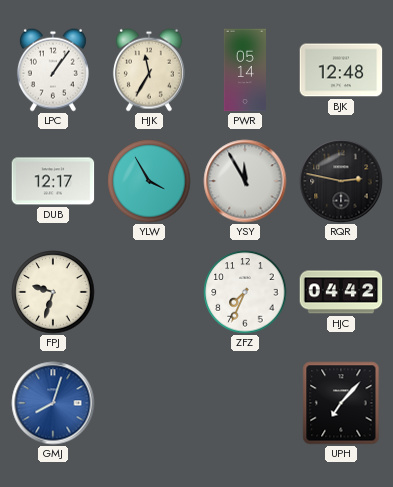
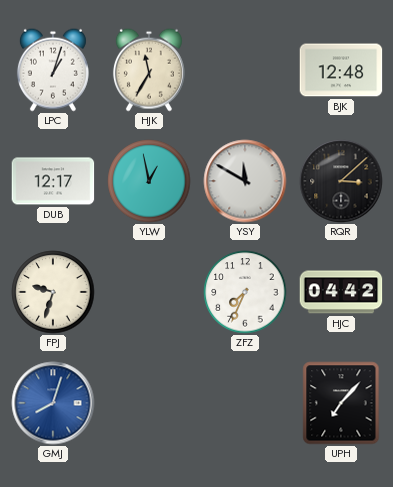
LPC: 1:06 -> 1:03 (53, 70)
PWR: 05:14 -> none (244, 70)
YLW: 3:55 -> 12:58 (149, 181)
YSY: 11:55 -> 11:50 (245, 181)
RQR: 2:47 -> 3:08 (341, 181)
